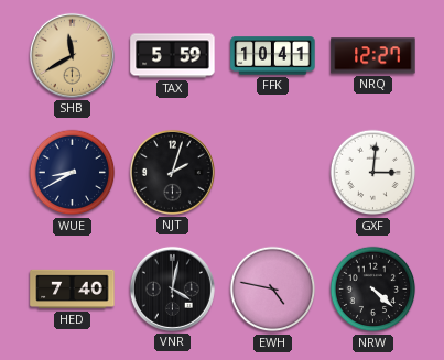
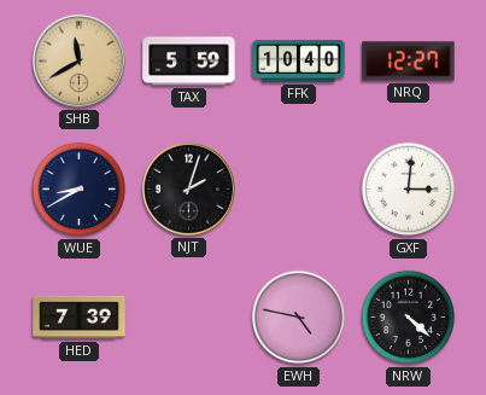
FFK: 10:41 -> 10:40 (299, 62)
HED: 7:40 -> 7:39 (80, 318)
VNR: 4:02 -> none (172, 288)
